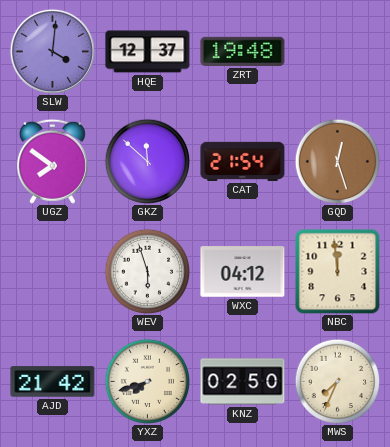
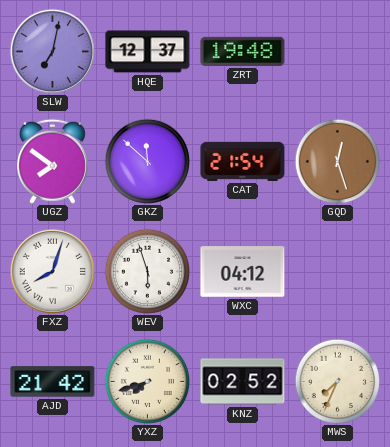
SLW: 4:01 -> 7:02 (52, 51)
FXZ: none -> 8:03 (52, 271)
NBC: 11:59 -> none (338, 272)
KNZ: 02:50 -> 02:52 (243, 382)
